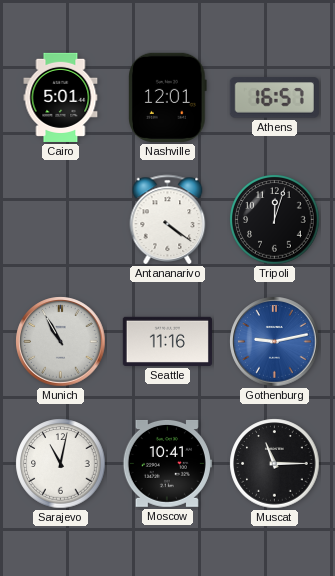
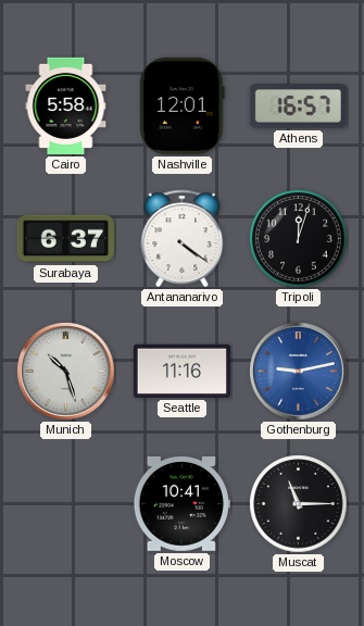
Cairo: 5:01 -> 5:58 (66, 105)
Surabaya: none -> 6:37 (65, 239)
Munich: 10:55 -> 10:27 (66, 372)
Sarajevo: 11:02 -> none (61, 464)
